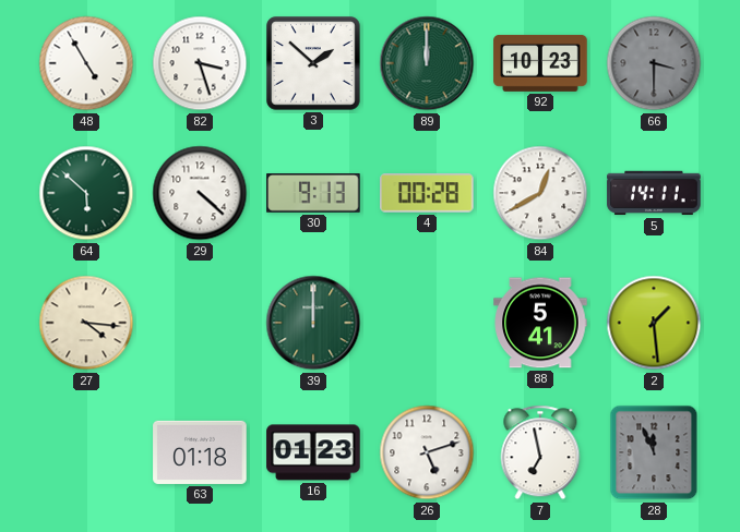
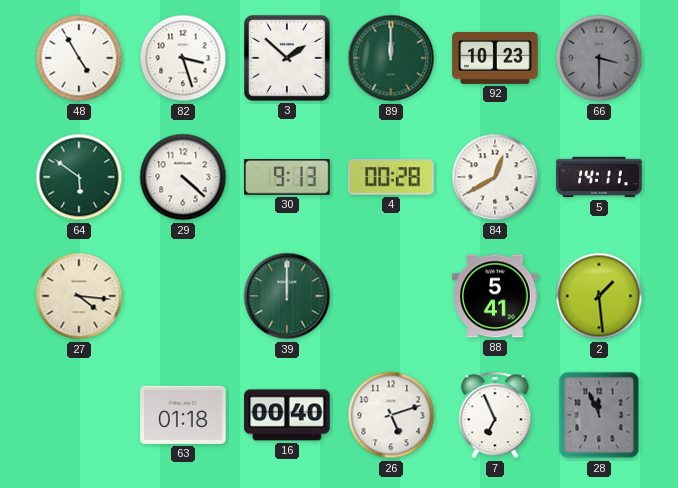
64: 5:52 -> 5:51 (79, 177)
16: 01:23 -> 00:40 (287, 415)
7: 6:58 -> 6:56 (495, 415)
